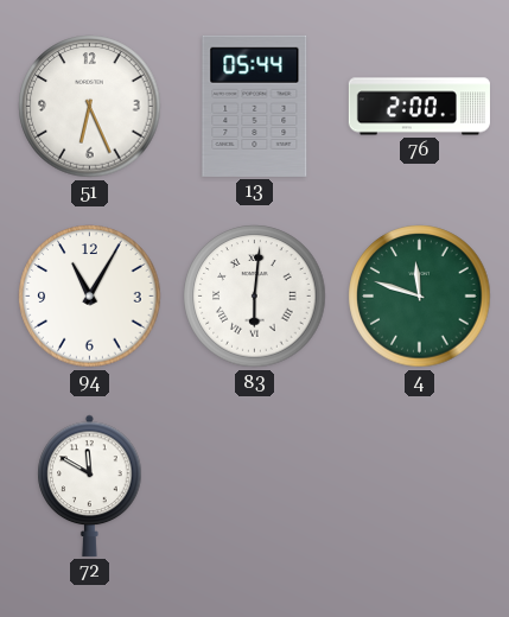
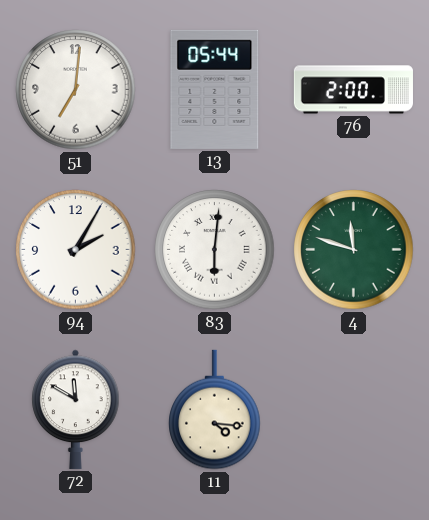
51: 6:26 -> 7:01 (76, 90)
94: 11:05 -> 2:05 (76, 250)
11: none -> 4:16 (215, 410)
